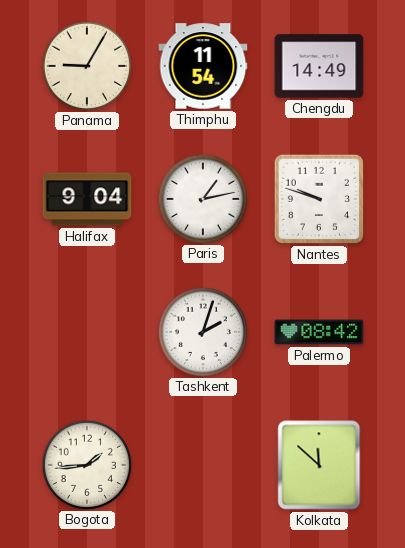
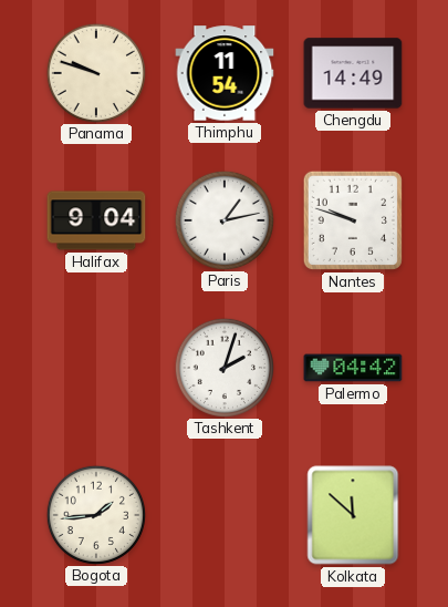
Panama: 9:05 -> 9:48 (95, 72)
Palermo: 08:42 -> 04:42 (353, 368)
